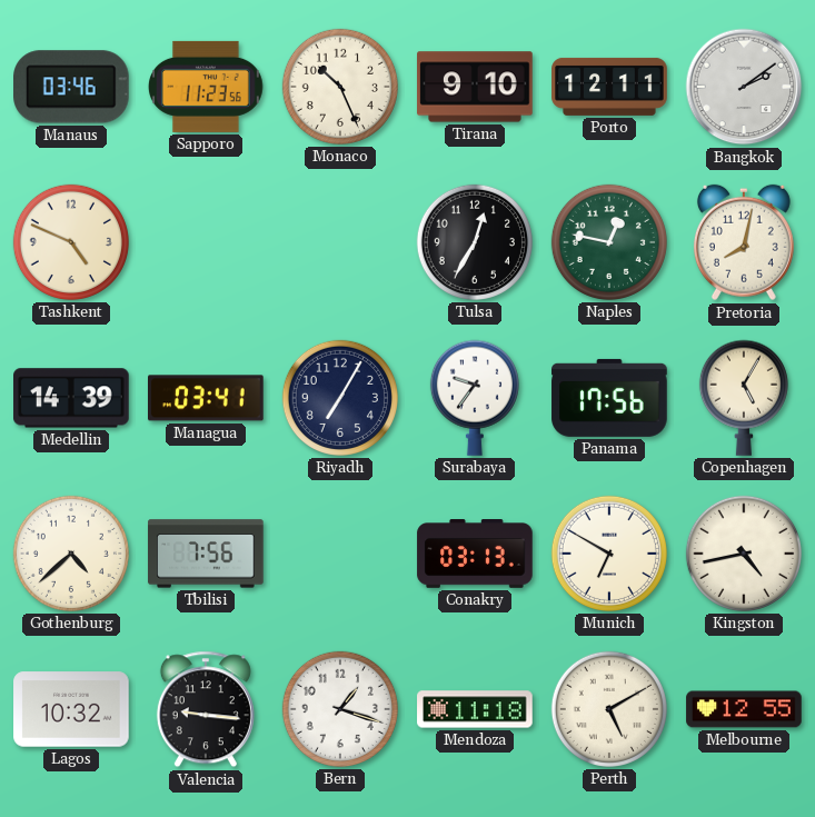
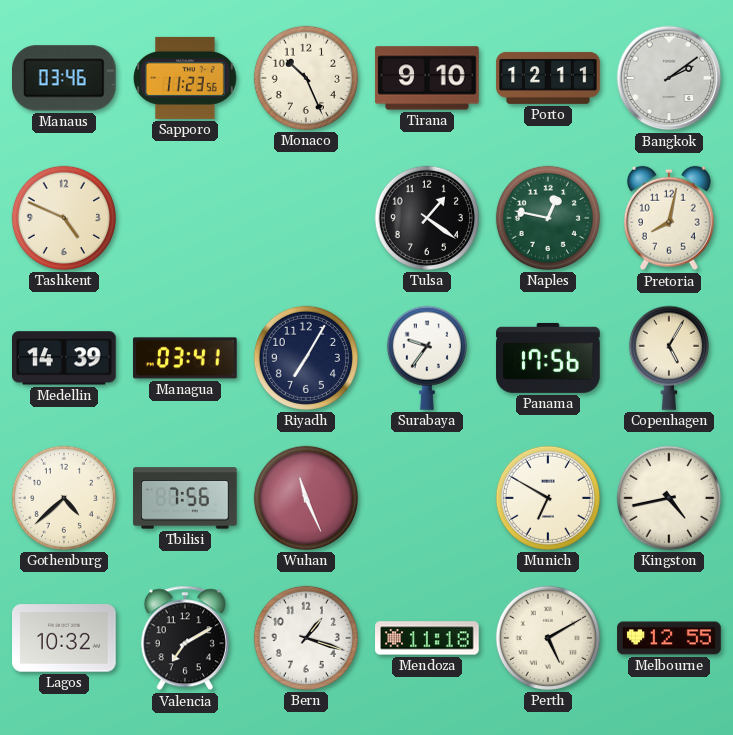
Tulsa: 12:35 -> 1:21 (427, 218)
Wuhan: none -> 11:26 (306, 498)
Conakry: 03:13 -> none (475, 554)
Valencia: 9:16 -> 7:10 (185, 638)
